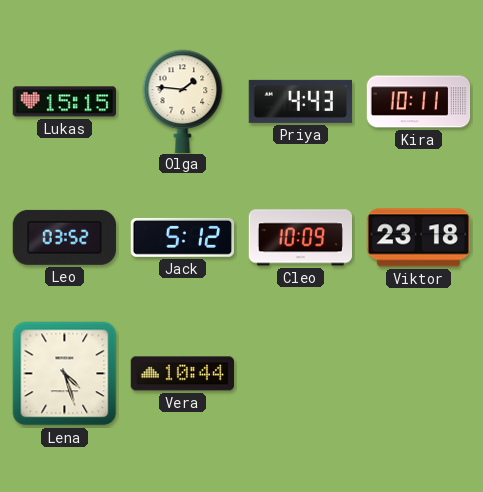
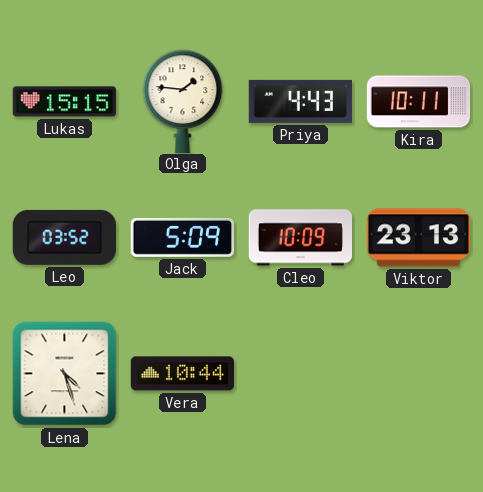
Jack: 5:12 -> 5:09 (182, 237)
Viktor: 23:18 -> 23:13 (419, 238)
